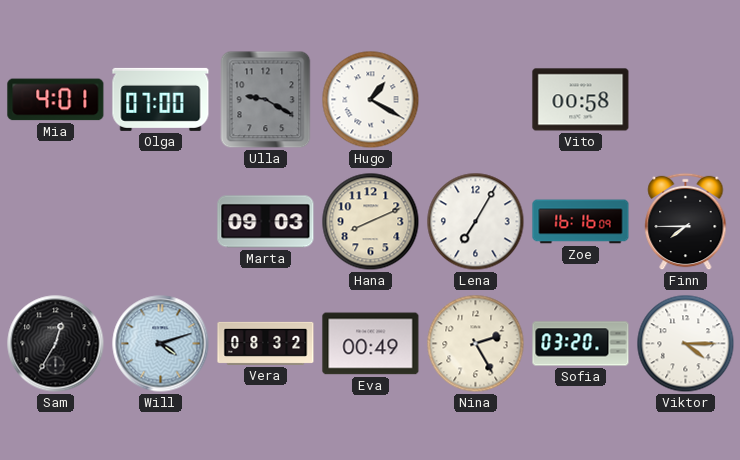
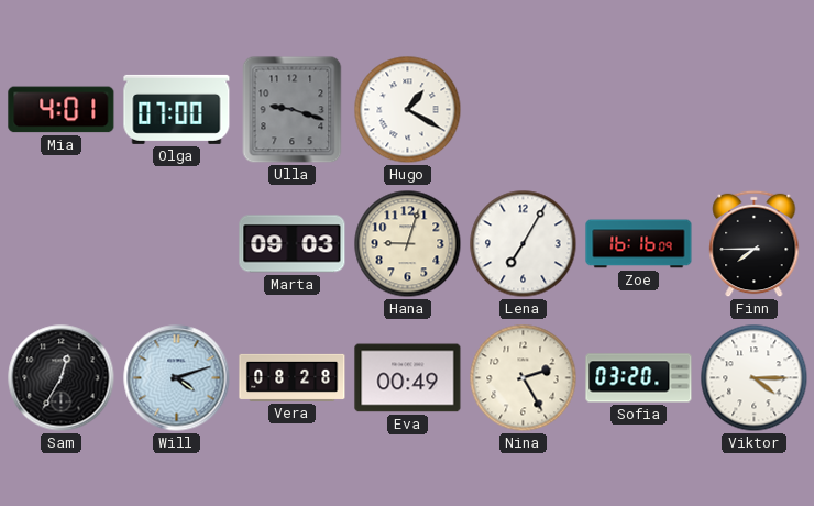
Ulla: 9:20 -> 9:18 (293, 110)
Vito: 00:58 -> none (581, 100)
Hana: 8:11 -> 9:03 (408, 244)
Vera: 08:32 -> 08:28 (293, 377)
